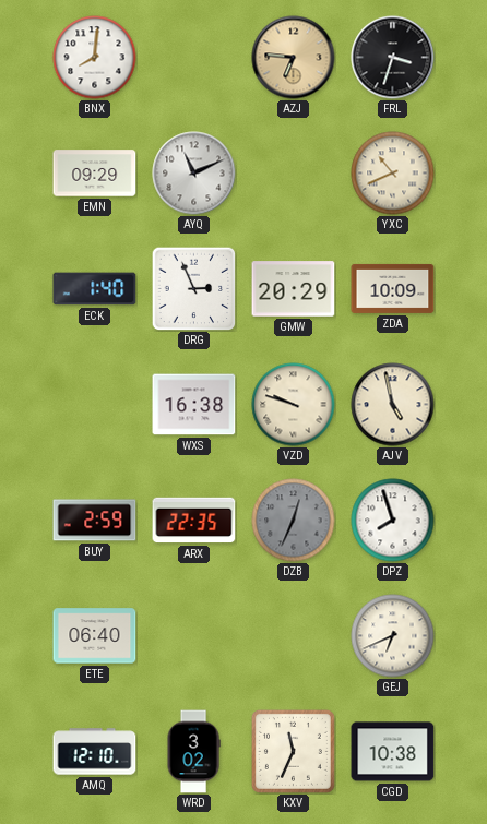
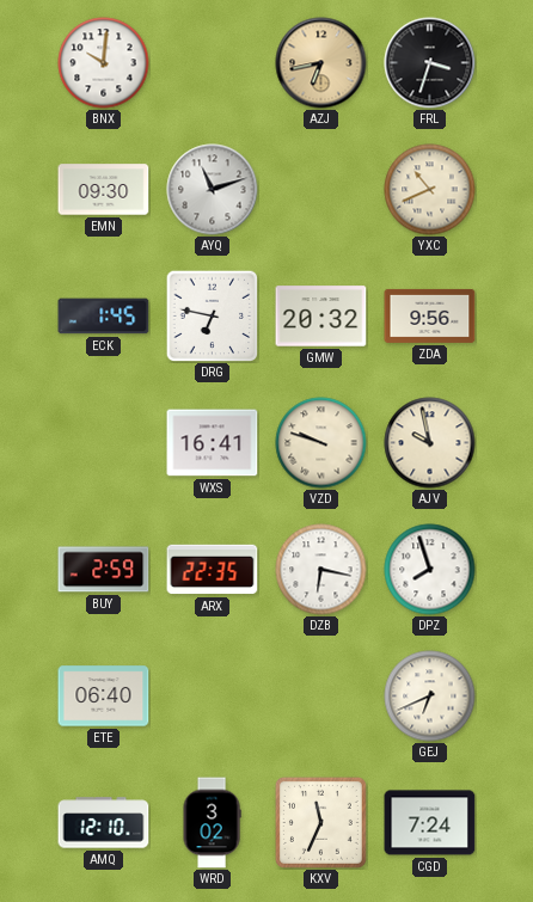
BNX: 8:01 -> 10:01 (104, 63)
AZJ: 6:46 -> 6:43 (321, 63)
EMN: 09:29 -> 09:30 (104, 190)
AYQ: 11:11 -> 11:12 (213, 190)
ECK: 1:40 -> 1:45 (104, 317)
DRG: 2:56 -> 6:47 (212, 315)
GMW: 20:29 -> 20:32 (321, 317)
ZDA: 10:09 -> 9:56 (430, 315)
WXS: 16:38 -> 16:41 (213, 443)
AJV: 4:58 -> 9:58 (430, 443)
DZB: 12:34 -> 6:17 (321, 570)
DZB dial: grey -> white (321, 570)
CGD: 10:38 -> 7:24 (430, 823)
